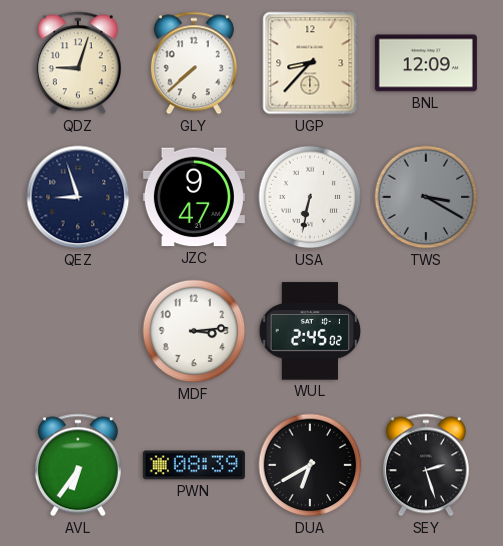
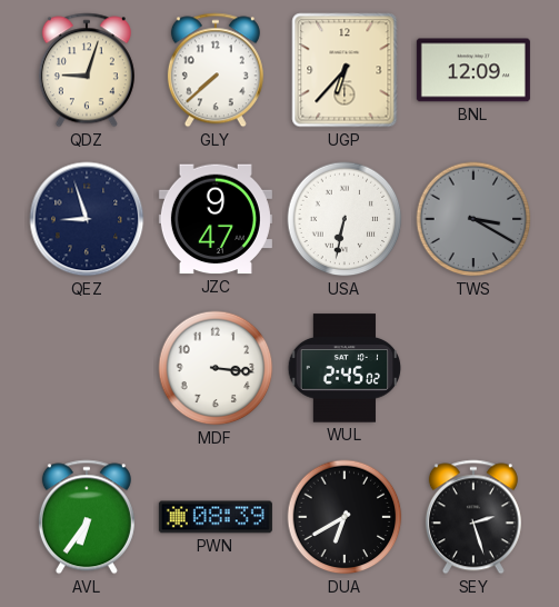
UGP: 8:37 -> 6:37 (345, 70)
MDF: 3:14 -> 3:16 (216, 368)
